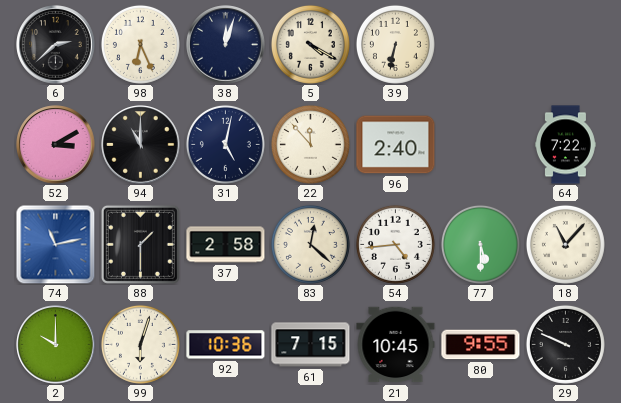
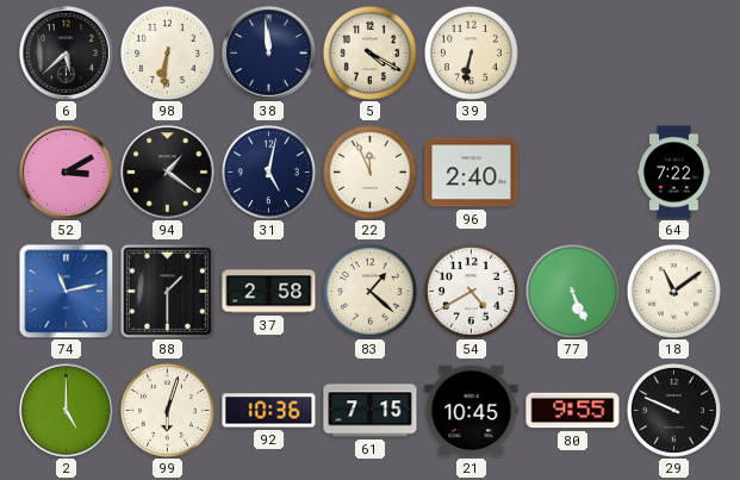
6: 2:38 -> 5:38 (67, 54)
98: 6:26 -> 6:31 (167, 52)
38: 12:03 -> 11:59 (269, 54)
94: 11:00 -> 1:21 (168, 173)
22: 11:53 -> 11:56 (369, 172)
83: 12:22 -> 1:22 (369, 291)
54: 4:44 -> 4:40 (471, 291)
77: 5:30 -> 5:26 (572, 291)
18: 11:07 -> 11:09 (673, 291)
2: 10:00 -> 5:00 (67, 411)
